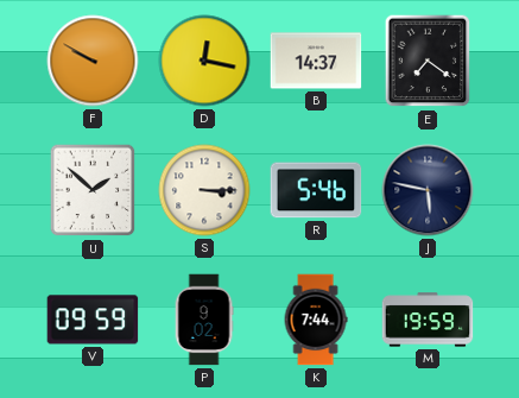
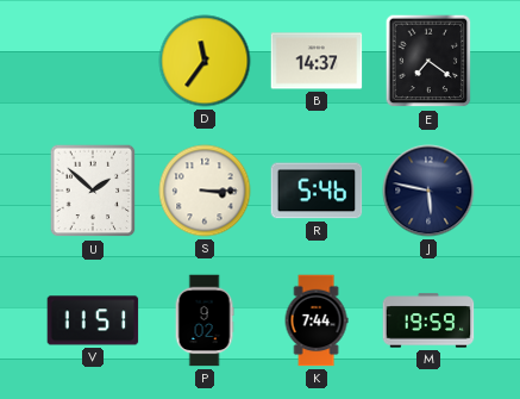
F: 9:50 -> none (93, 61)
D: 12:17 -> 11:36 (205, 61)
V: 09:59 -> 11:51 (93, 320)
